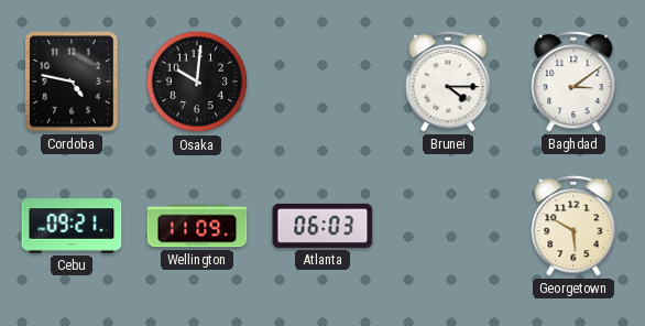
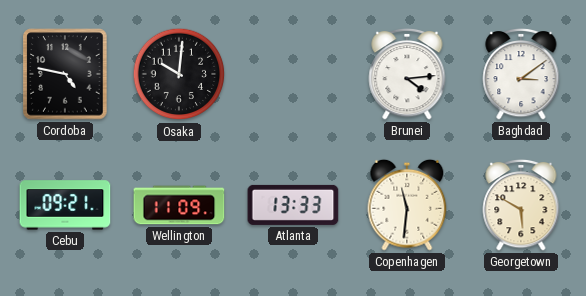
Brunei: 4:15 -> 4:14 (407, 74)
Atlanta: 06:03 -> 13:33 (293, 205)
Copenhagen: none -> 11:31 (407, 205)
